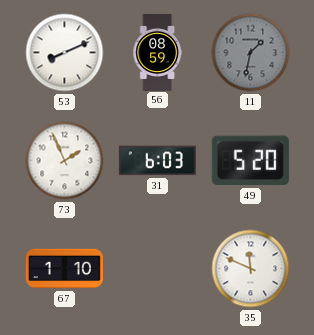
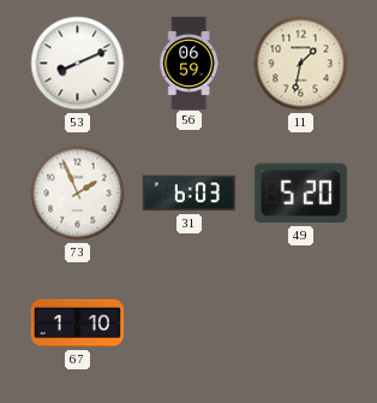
56: 08:59 -> 06:59 (188, 63)
11 dial: grey -> cream (301, 64)
35: 11:49 -> none (251, 269)
